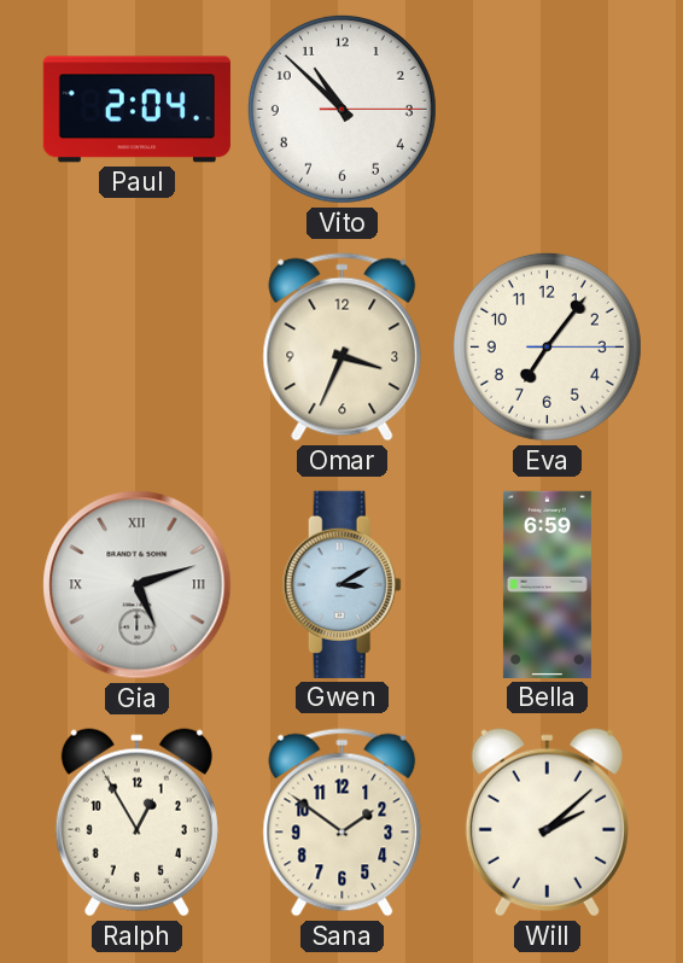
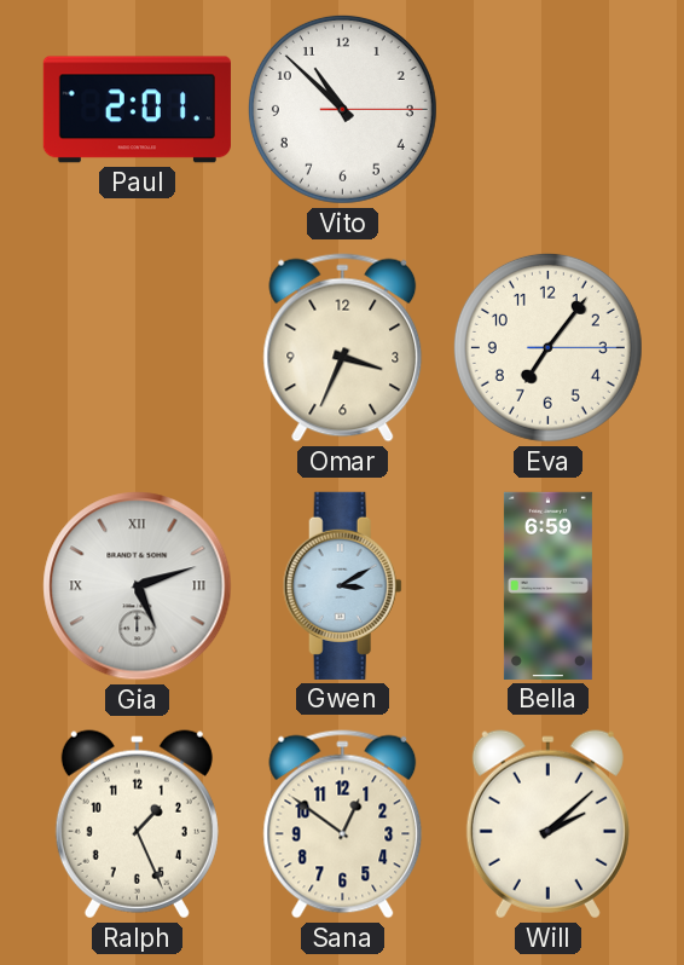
Paul: 2:04 -> 2:01 (137, 110)
Ralph: 12:55 -> 1:26 (137, 825)
Sana: 1:51 -> 12:51 (343, 825)
